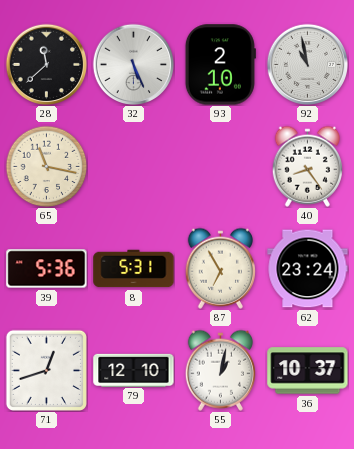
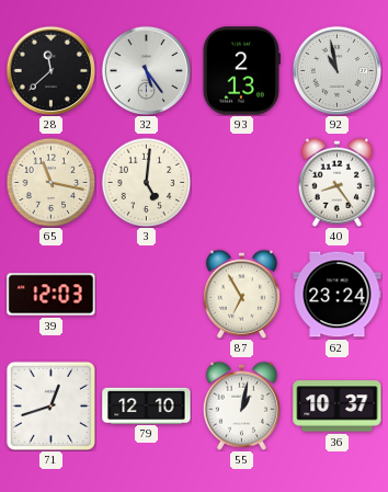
32: 5:26 -> 5:24 (146, 70)
93: 2:10 -> 2:13 (241, 71)
3: none -> 5:01 (146, 182)
39: 5:36 -> 12:03 (52, 295)
8: 5:31 -> none (134, 269)
